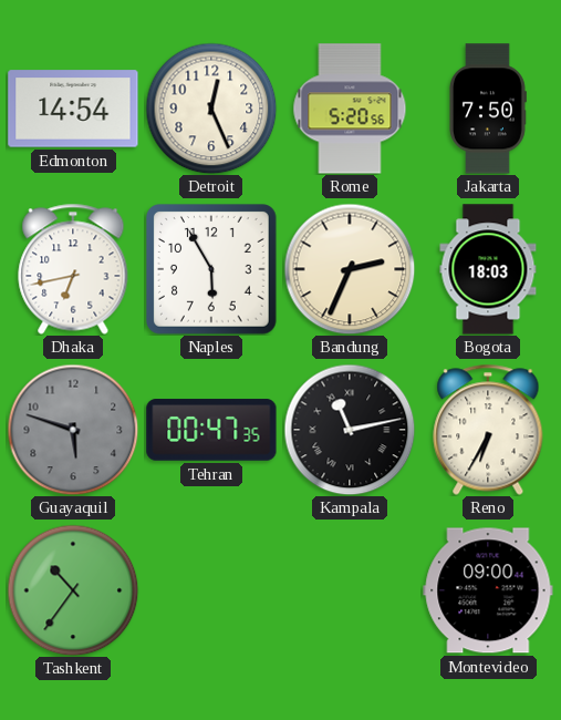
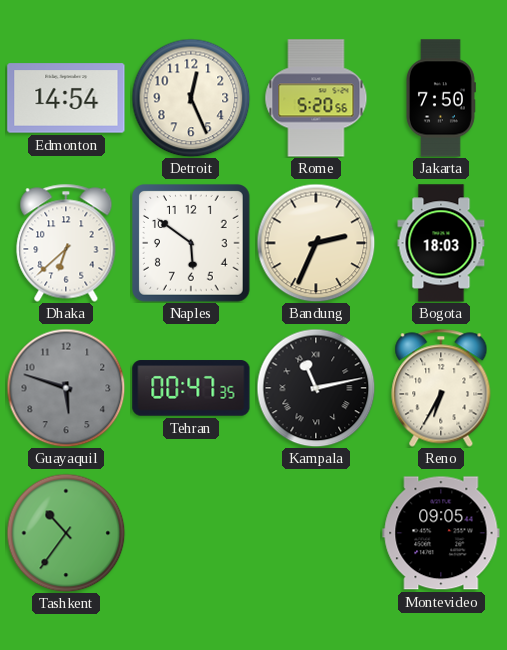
Dhaka: 6:43 -> 6:38 (66, 243)
Naples: 5:55 -> 5:51 (192, 244)
Montevideo: 09:00 -> 09:05 (441, 533)
